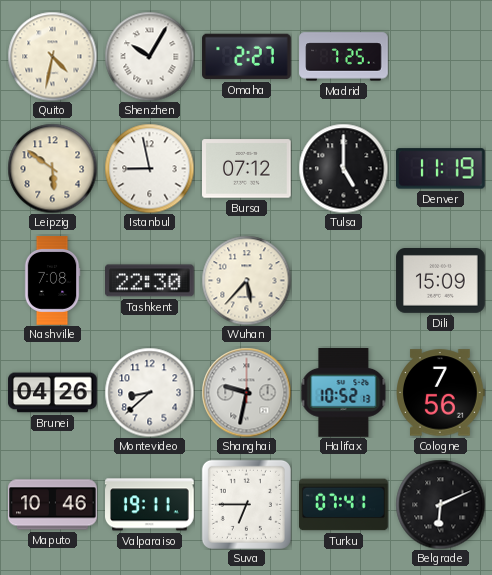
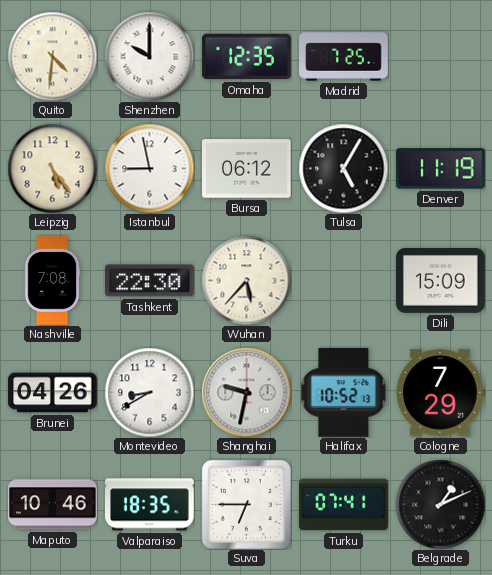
Quito: 4:32 -> 4:31 (52, 56)
Shenzhen: 10:05 -> 10:00 (149, 56)
Omaha: 2:27 -> 12:35 (247, 57)
Leipzig: 5:51 -> 5:24 (52, 168)
Bursa: 07:12 -> 06:12 (247, 169)
Tulsa: 5:00 -> 5:05 (343, 168)
Montevideo: 8:38 -> 8:40 (149, 392)
Cologne: 7:56 -> 7:29 (441, 393)
Valparaiso: 19:11 -> 18:35 (150, 505)
Belgrade: 6:11 -> 1:11 (440, 504)
